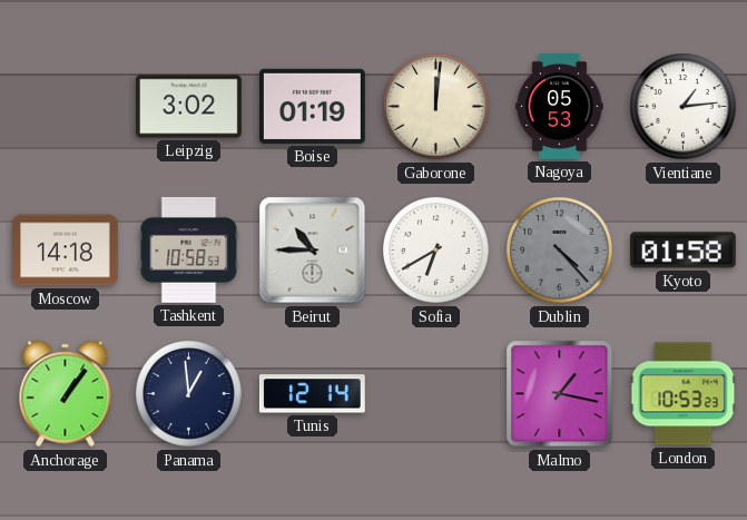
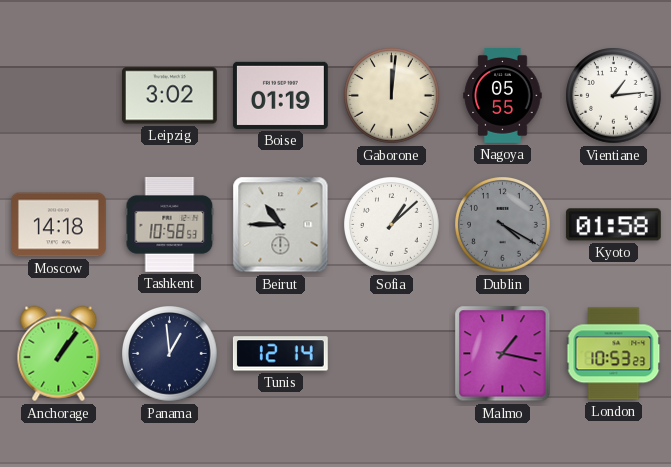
Nagoya: 05:53 -> 05:55 (503, 96)
Sofia: 6:40 -> 1:08 (392, 225)
Dublin: 4:23 -> 4:20 (503, 225)
